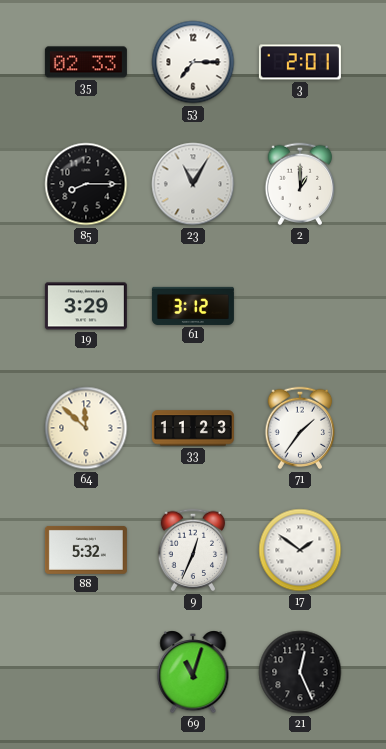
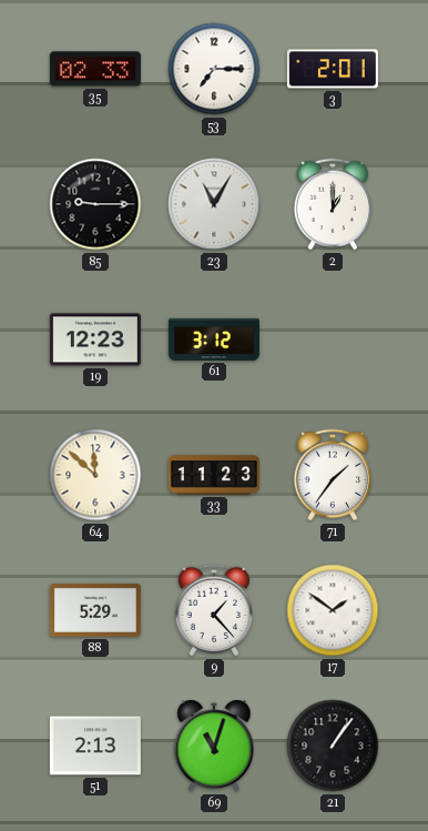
85: 8:15 -> 9:15 (95, 204)
19: 3:29 -> 12:23 (95, 340)
88: 5:32 -> 5:29 (95, 610)
9: 12:34 -> 1:23 (214, 610)
51: none -> 2:13 (95, 746)
21: 12:26 -> 1:06 (333, 746)
